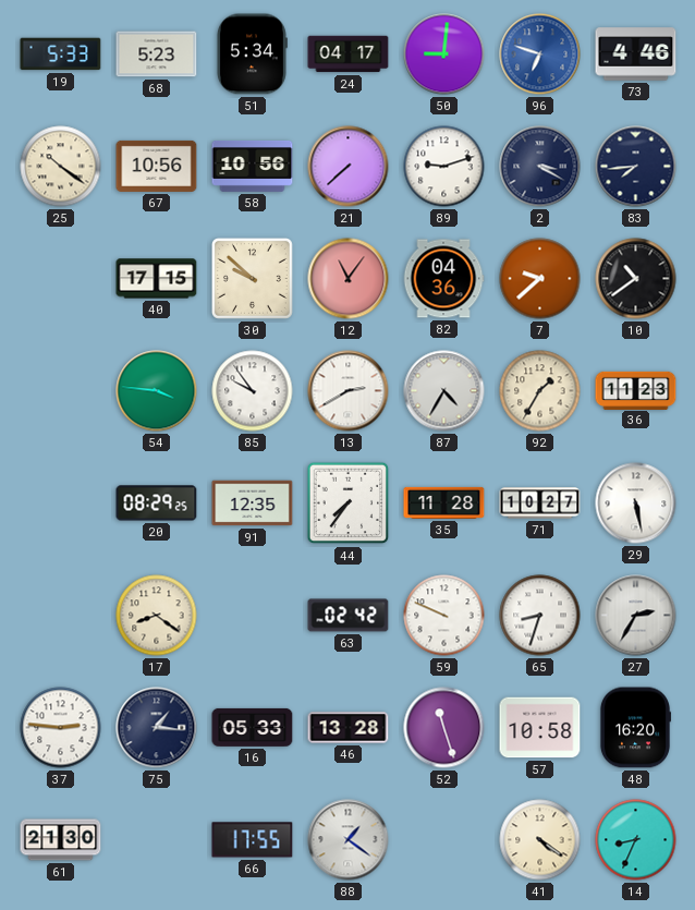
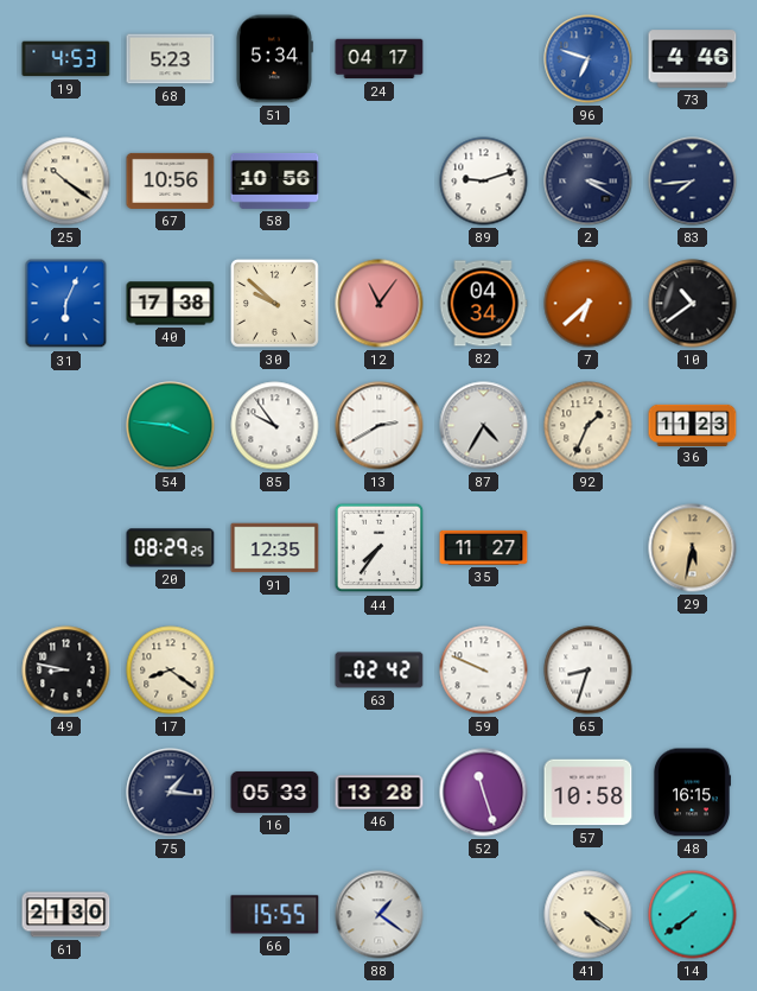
19: 5:33 -> 4:53 (66, 59)
50: 9:01 -> none (444, 54)
21: 7:38 -> none (349, 167)
31: none -> 6:04 (66, 304)
40: 17:15 -> 17:38 (171, 304)
82: 04:36 -> 04:34 (483, 304)
7: 9:38 -> 6:38 (589, 304)
92: 1:35 -> 1:34 (589, 426)
35: 11:28 -> 11:27 (484, 547)
71: 10:27 -> none (540, 503)
29: 5:28 -> 5:32 (693, 548)
29 dial: white -> champagne (693, 548)
49: none -> 8:47 (66, 671)
27: 2:35 -> none (636, 616)
37: 2:46 -> none (61, 728)
48: 16:20 -> 16:15 (691, 793)
66: 17:55 -> 15:55 (275, 915)
14: 8:34 -> 7:39 (693, 915)
